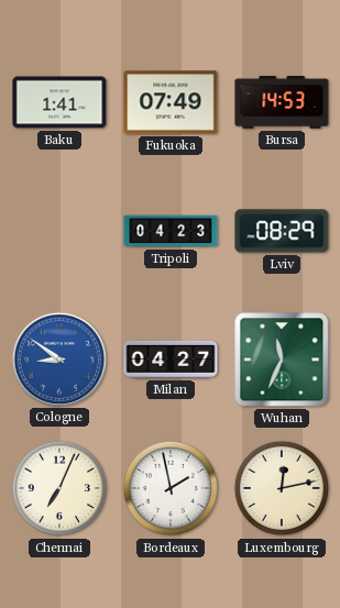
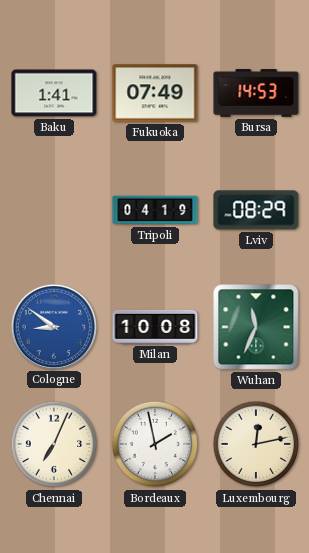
Tripoli: 04:23 -> 04:19 (155, 210)
Milan: 04:27 -> 10:08 (155, 327)
